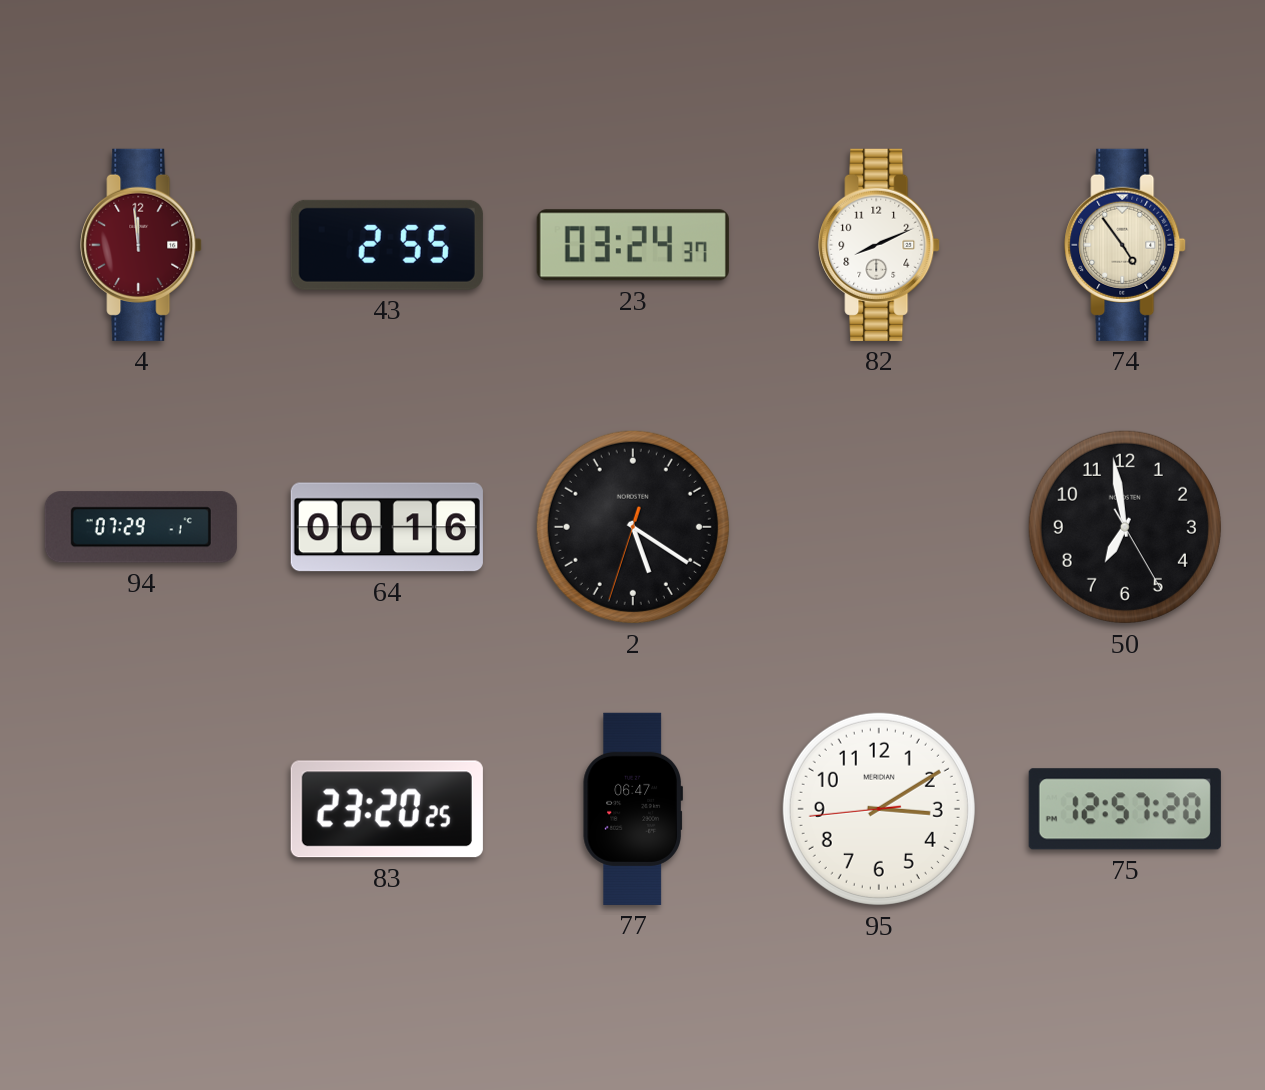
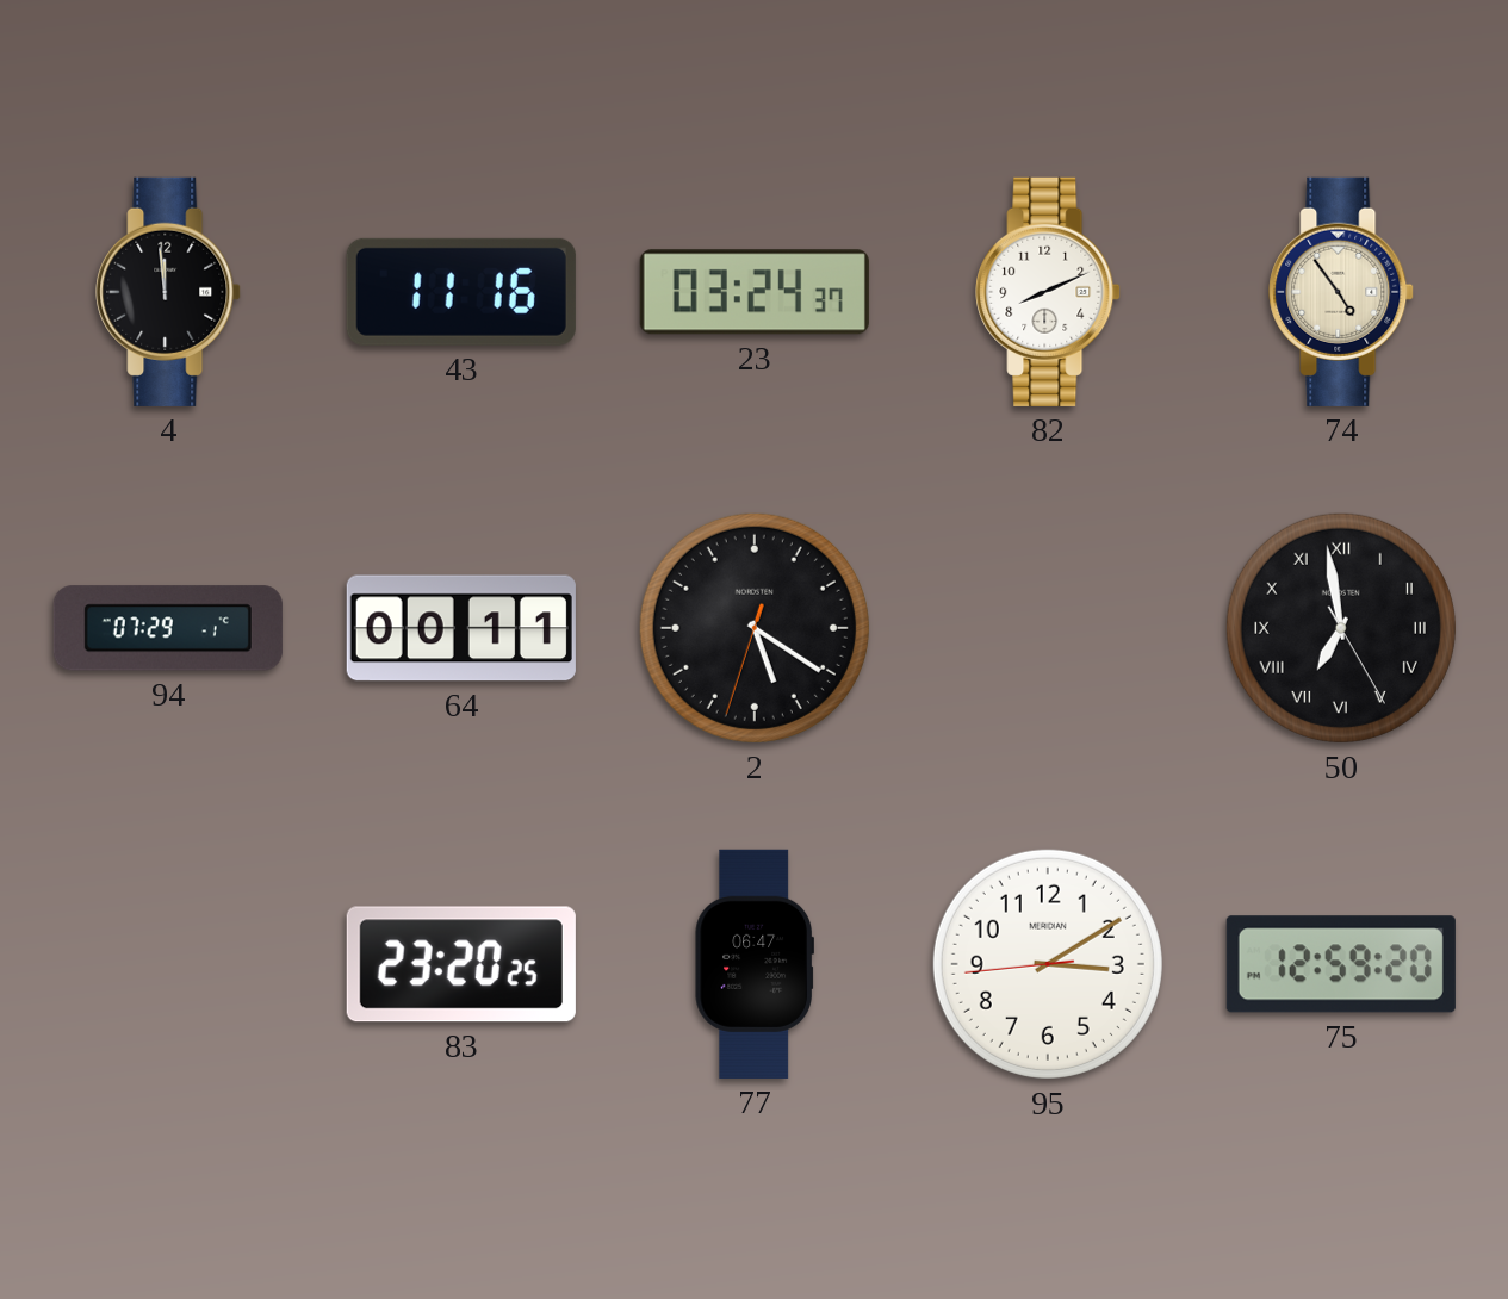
4 dial: burgundy -> black (168, 292)
43: 2:55 -> 11:16 (461, 292)
64: 00:16 -> 00:11 (461, 628)
50 numerals: Arabic -> Roman (1341, 628)
75: 12:57 -> 12:59 (1341, 964)
